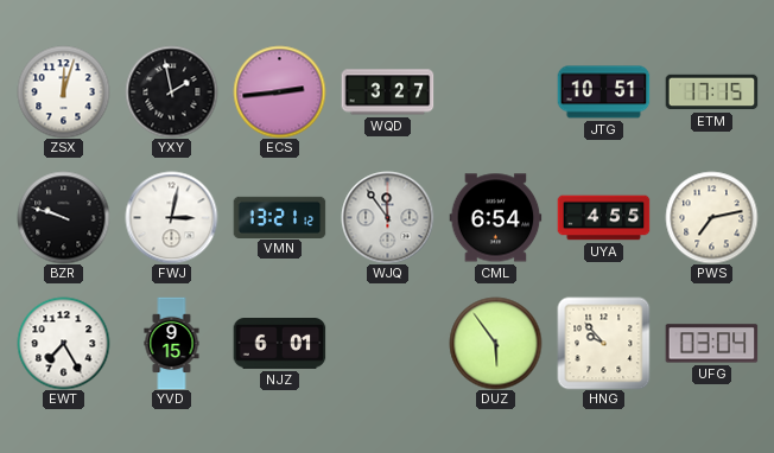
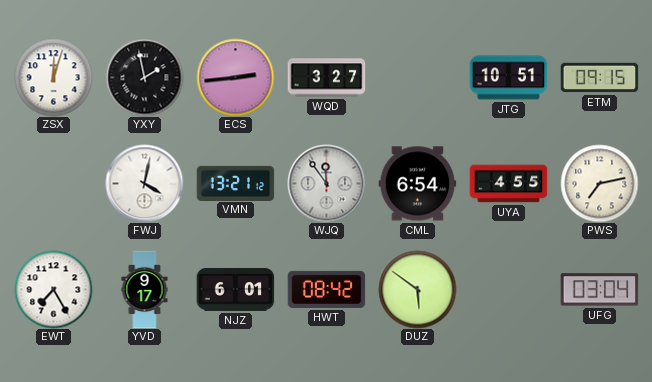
ETM: 17:15 -> 09:15 (599, 78)
BZR: 9:48 -> none (63, 217)
FWJ: 3:02 -> 4:02 (144, 183)
YVD: 9:15 -> 9:17 (145, 289)
HWT: none -> 08:42 (326, 289)
DUZ: 5:54 -> 5:51 (417, 289)
HNG: 9:53 -> none (603, 343)
